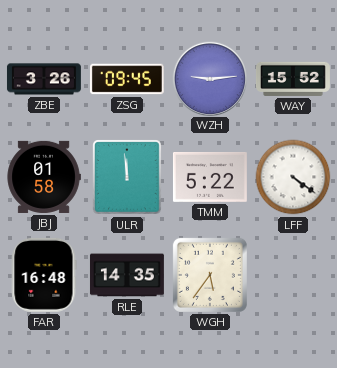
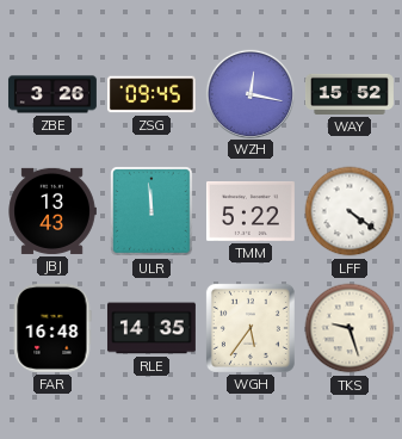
WZH: 9:14 -> 12:17 (249, 93)
JBJ: 01:58 -> 13:43 (52, 211)
TKS: none -> 9:27 (350, 328)
